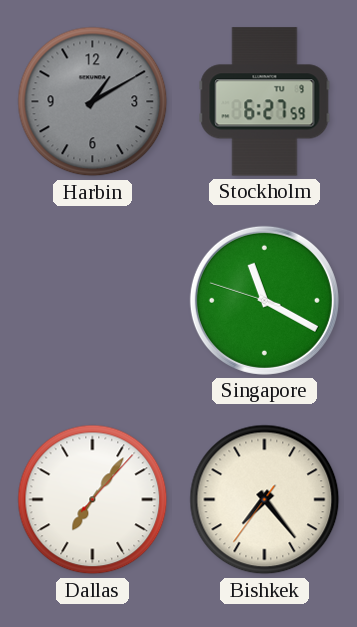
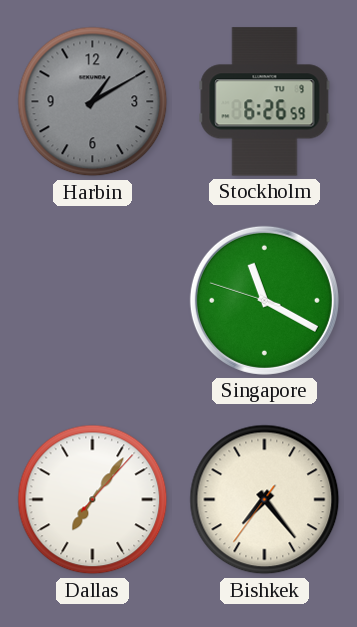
Stockholm: 6:27 -> 6:26 (265, 102)
